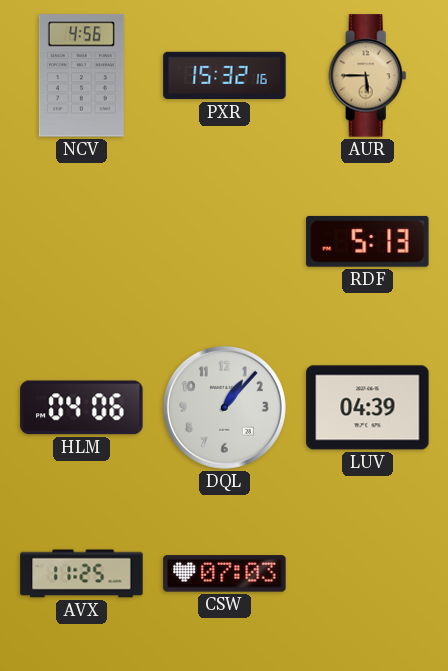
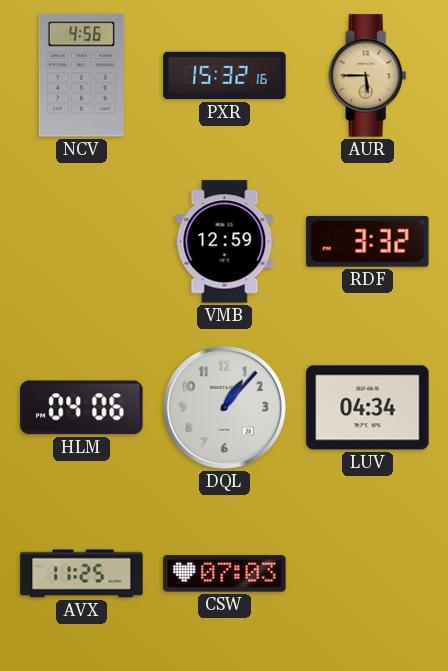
VMB: none -> 12:59 (225, 242)
RDF: 5:13 -> 3:32 (368, 241)
LUV: 04:39 -> 04:34 (368, 408)
